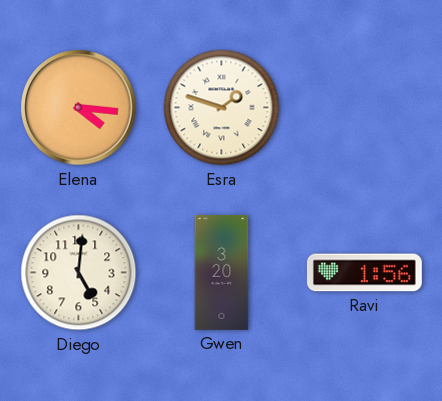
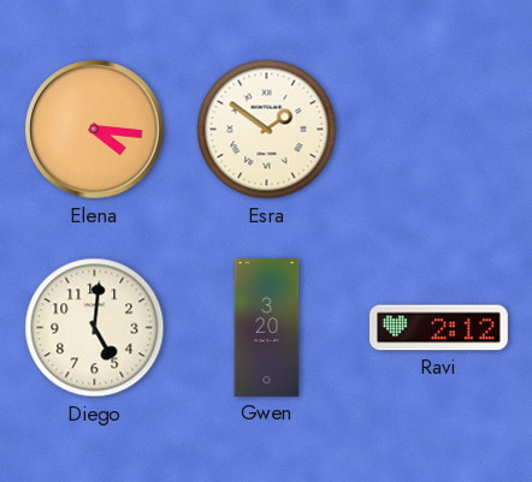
Esra: 1:48 -> 1:51 (267, 130)
Ravi: 1:56 -> 2:12 (438, 328)
